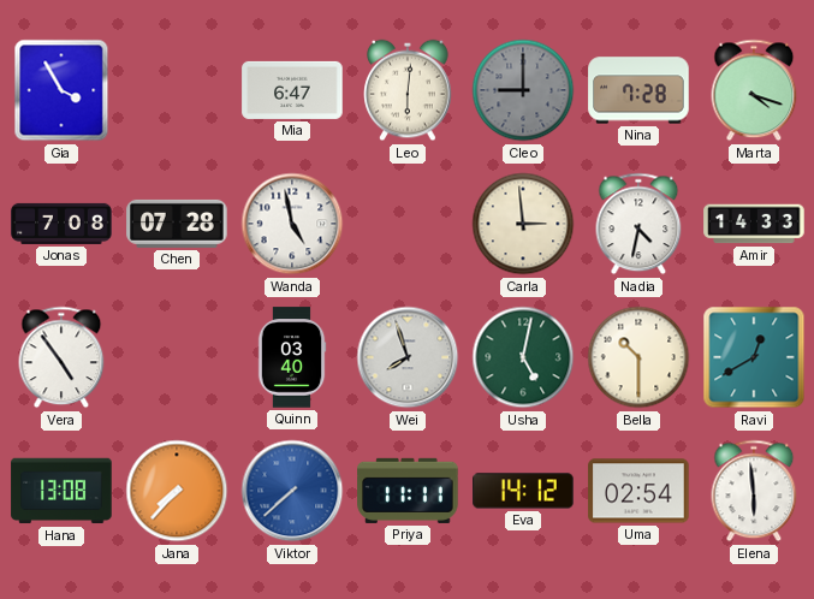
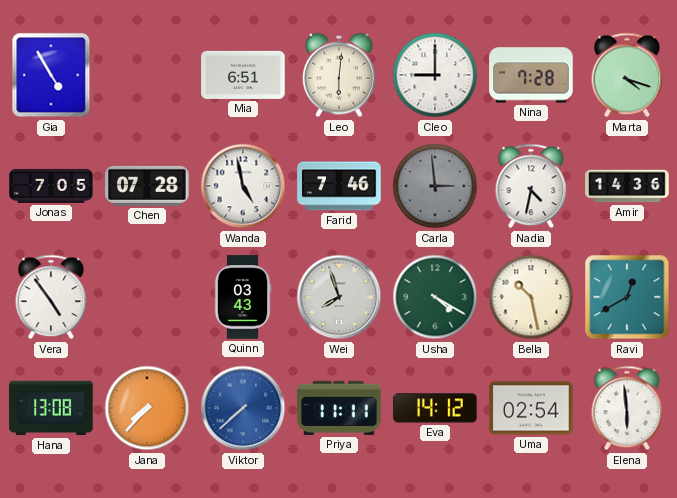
Gia: 3:55 -> 4:55 (51, 75)
Mia: 6:47 -> 6:51 (243, 75)
Cleo dial: grey -> white (435, 75)
Jonas: 7:08 -> 7:05 (51, 186)
Farid: none -> 7:46 (339, 186)
Carla dial: cream -> grey (435, 186)
Amir: 14:33 -> 14:36 (627, 186)
Quinn: 03:40 -> 03:43 (243, 297)
Usha: 5:02 -> 4:20 (435, 297)
Bella: 10:30 -> 10:28 (531, 297)
